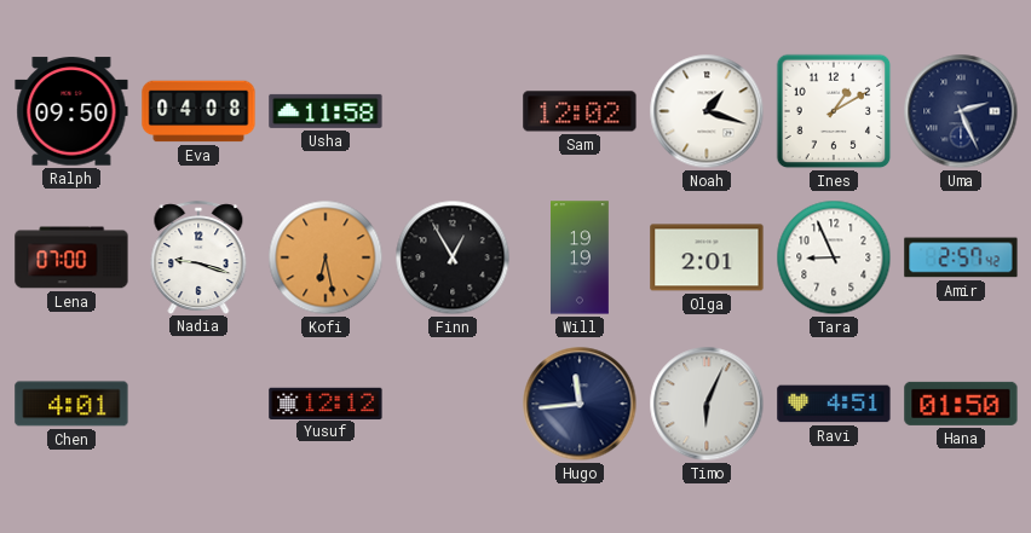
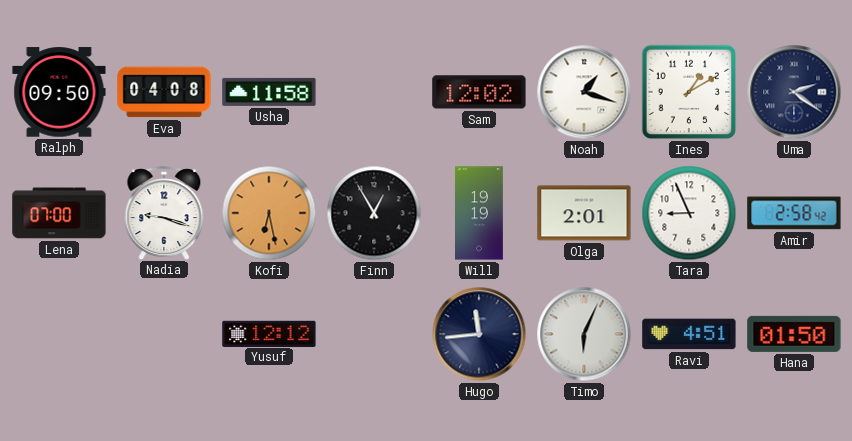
Uma: 2:26 -> 2:21 (794, 92)
Amir: 2:57 -> 2:58 (794, 213)
Chen: 4:01 -> none (71, 404)
